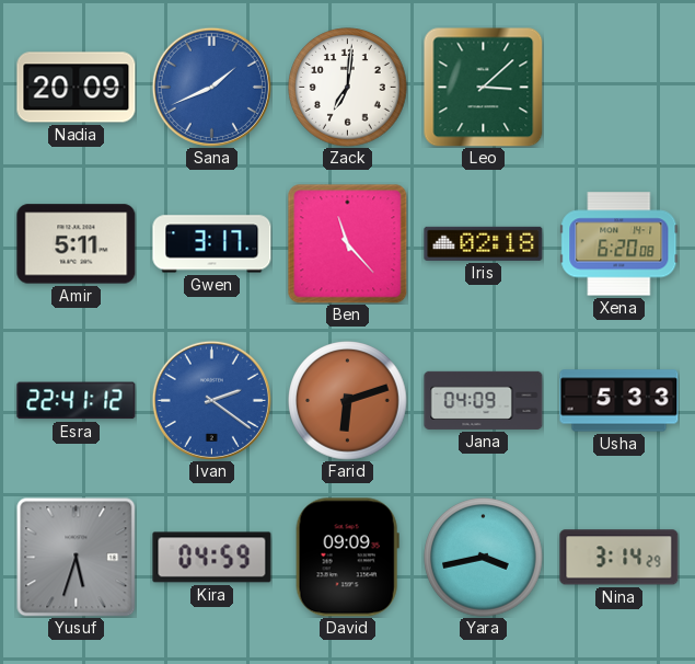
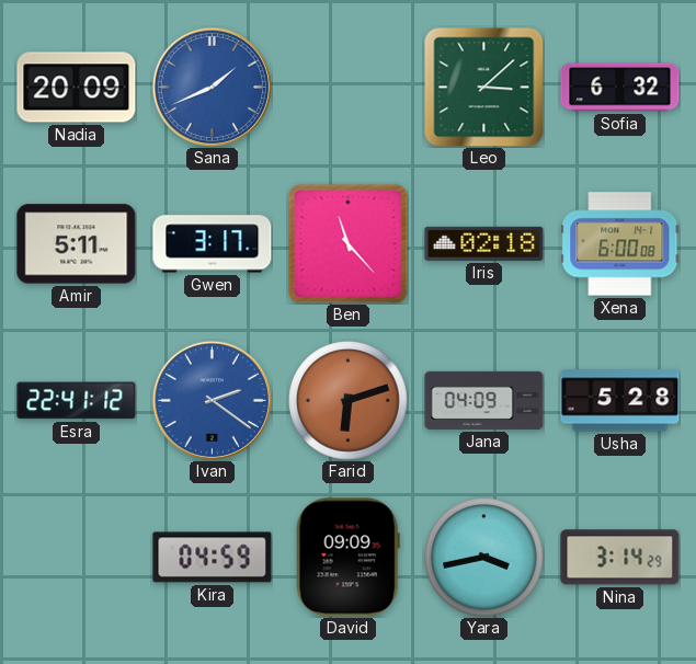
Zack: 7:01 -> none (348, 88)
Sofia: none -> 6:32 (620, 88)
Xena: 6:20 -> 6:00 (620, 244)
Usha: 5:33 -> 5:28 (620, 401)
Yusuf: 5:33 -> none (76, 557)
